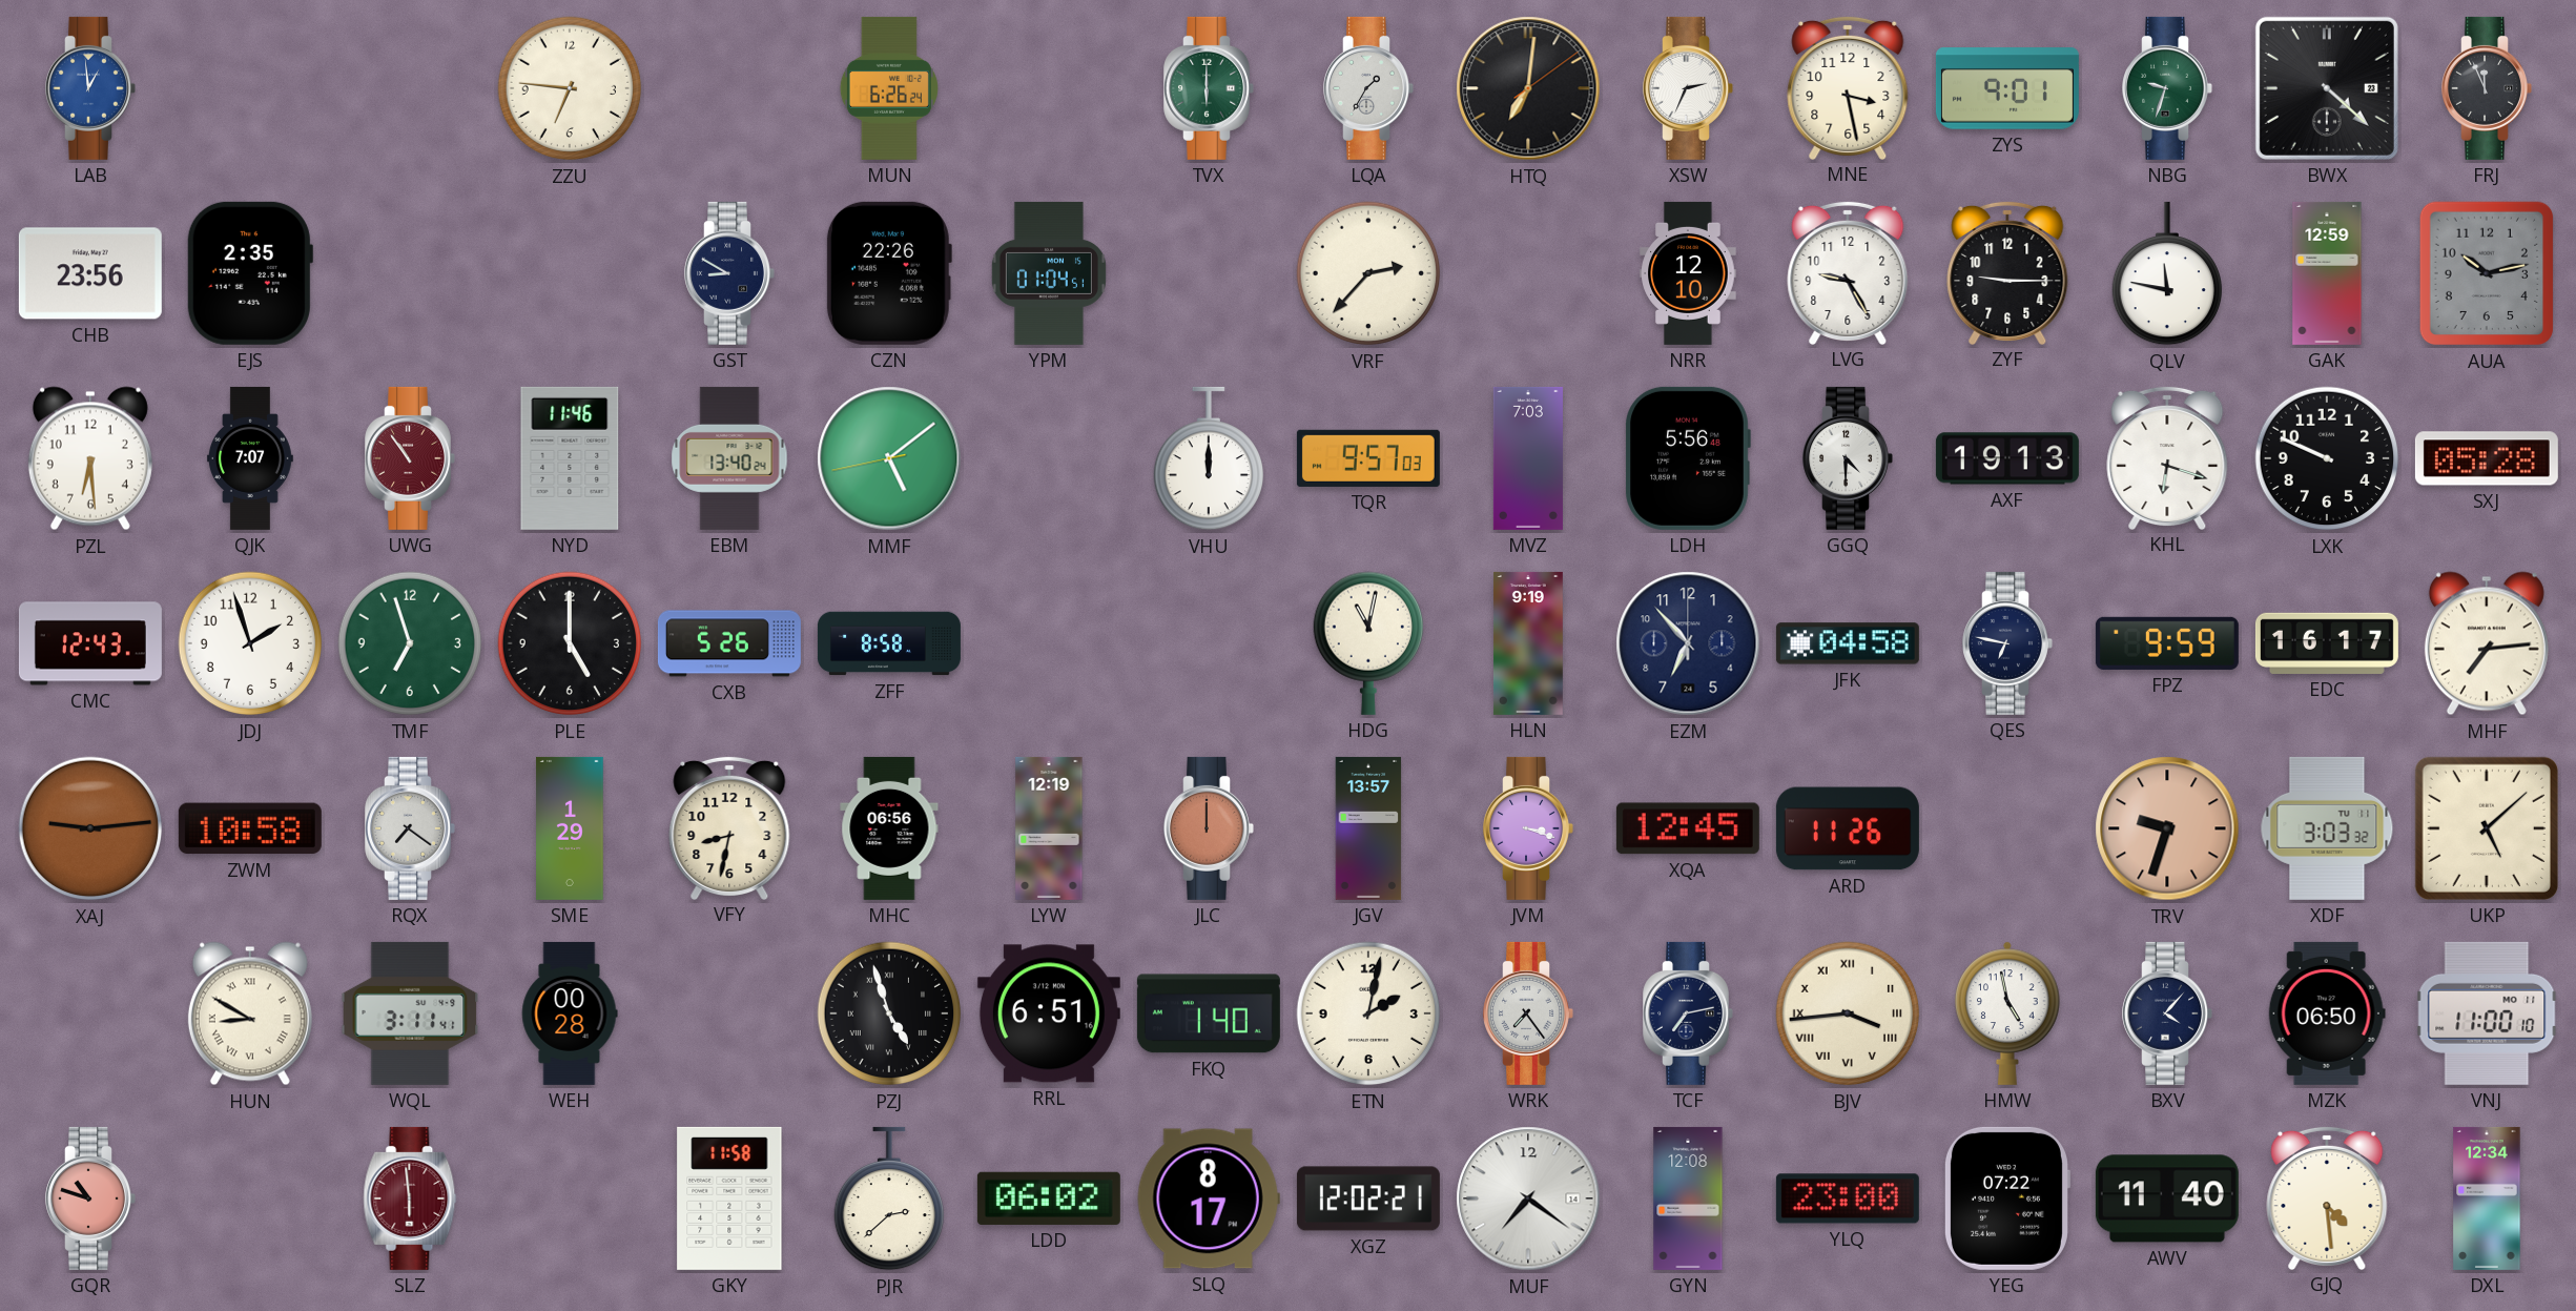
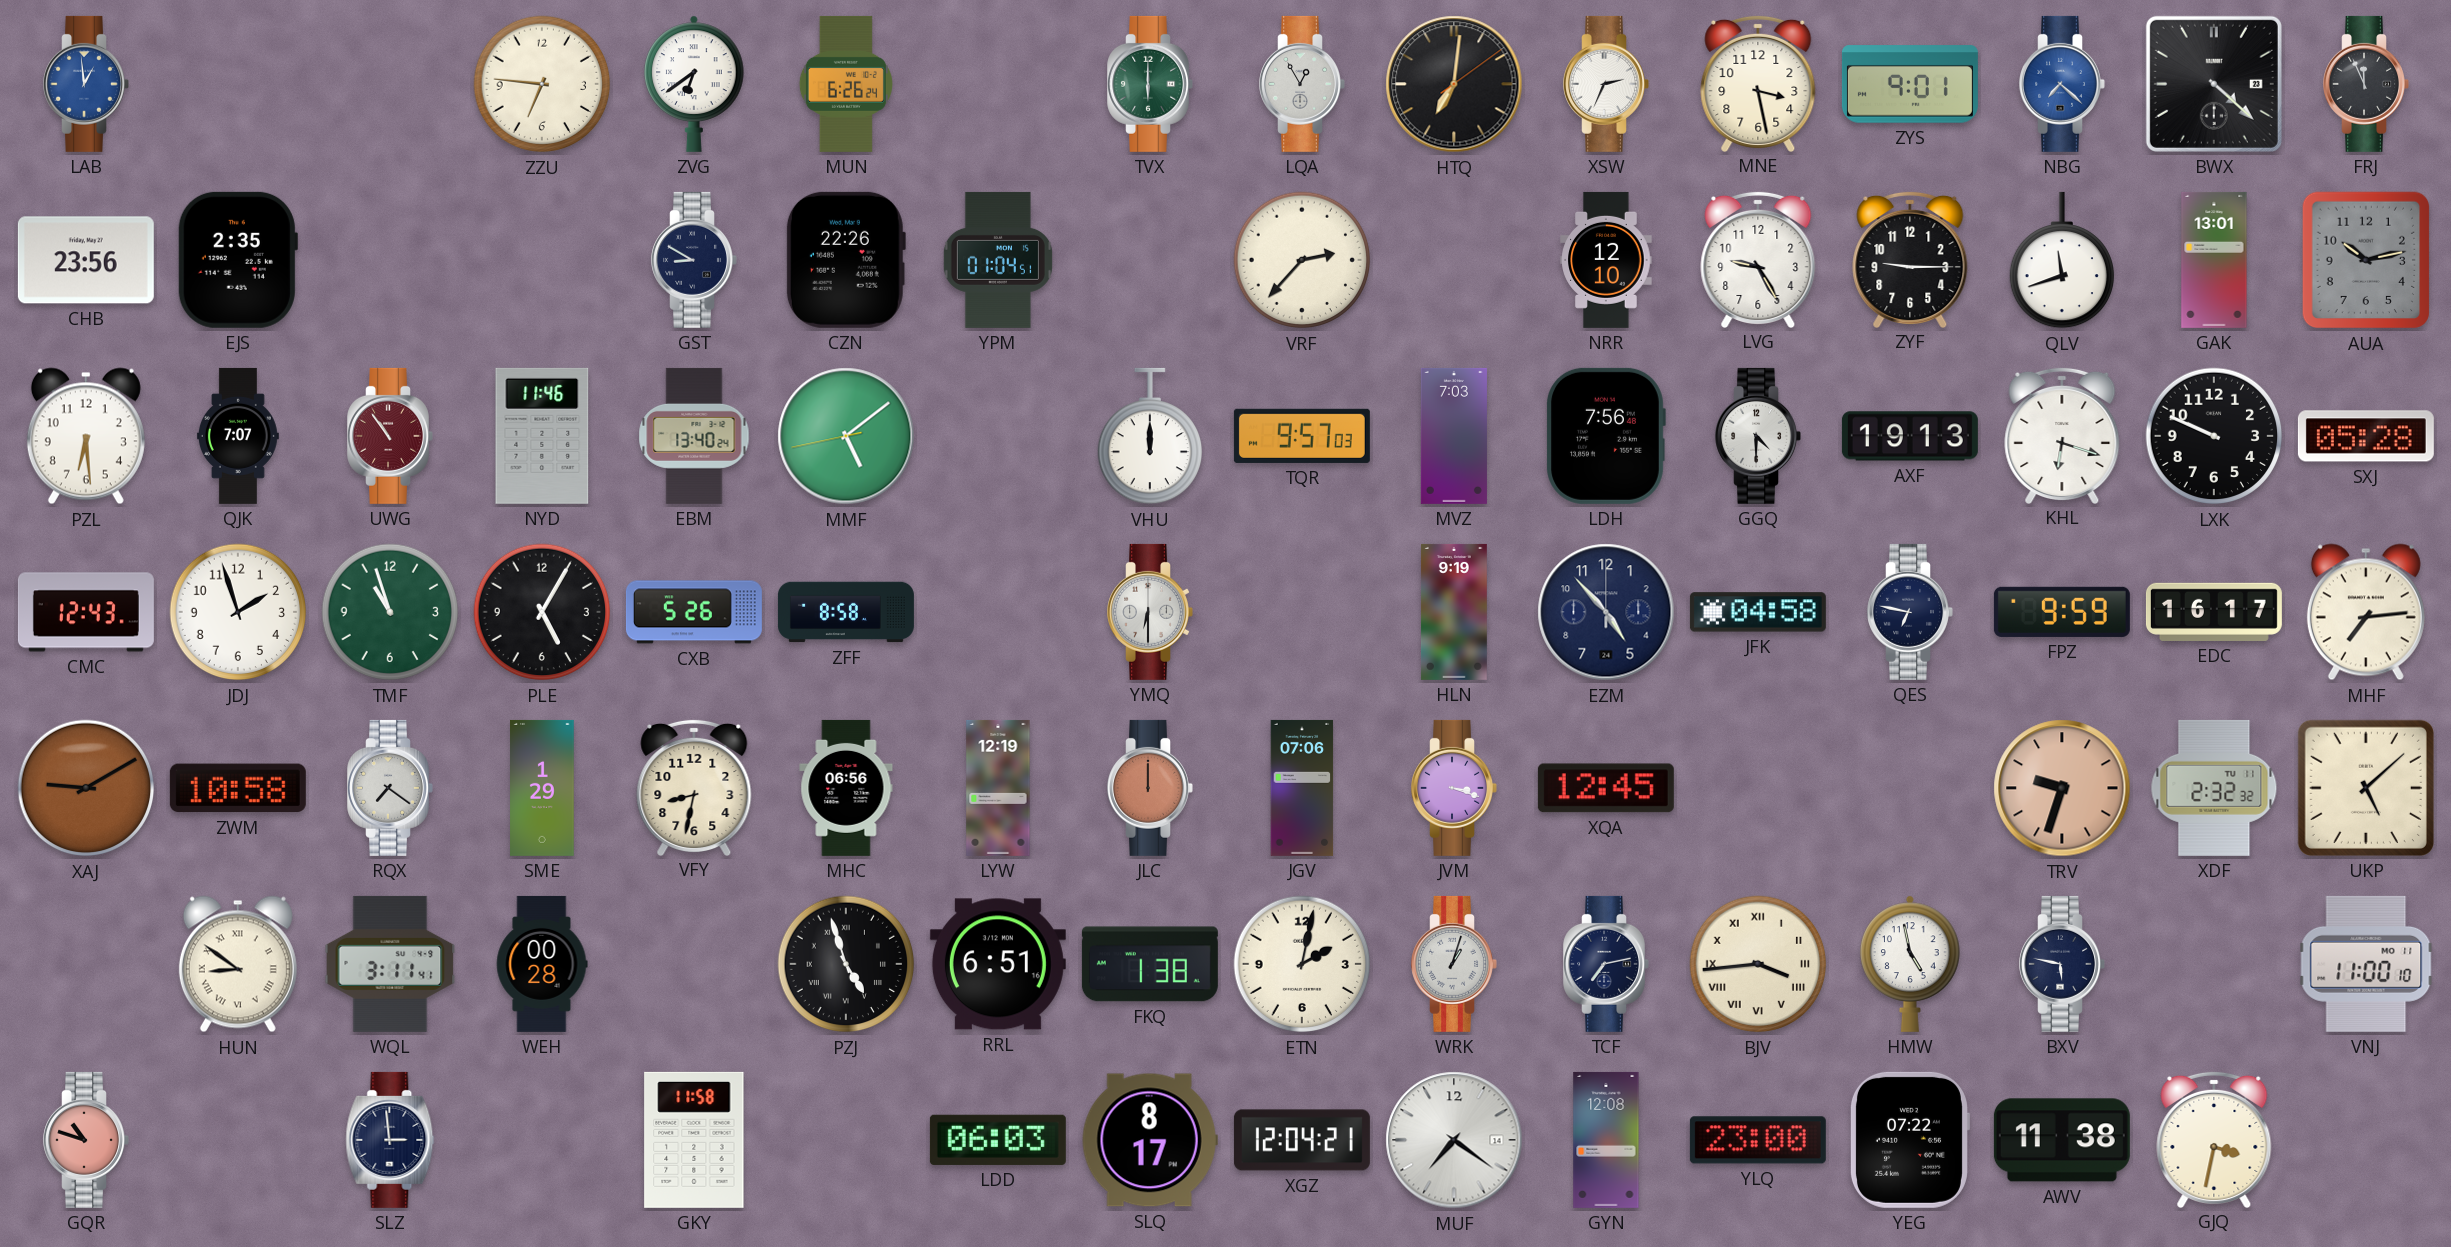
ZVG: none -> 6:39 (694, 84)
LQA: 1:35 -> 12:55 (1302, 84)
NBG: 9:33 -> 7:22 (2062, 84)
NBG dial: green -> blue (2062, 84)
QLV: 11:47 -> 11:42 (2061, 260)
GAK: 12:59 -> 13:01 (2214, 260)
LDH: 5:56 -> 7:56 (1606, 436)
TMF: 6:57 -> 10:57 (390, 612)
PLE: 5:00 -> 5:05 (542, 612)
YMQ: none -> 6:30 (1150, 612)
HDG: 11:02 -> none (1367, 643)
EZM: 6:53 -> 4:53 (1606, 612)
XAJ: 9:14 -> 9:10 (86, 788)
JGV: 13:57 -> 07:06 (1302, 788)
ARD: 11:26 -> none (1848, 828)
XDF: 3:03 -> 2:32 (2214, 788)
HUN: 8:50 -> 8:51 (238, 964)
FKQ: 1:40 -> 1:38 (1150, 964)
WRK: 7:24 -> 1:03 (1454, 964)
BXV: 4:07 -> 5:47 (2062, 964)
MZK: 06:50 -> none (2327, 1013)
SLZ: 5:59 -> 2:59 (390, 1140)
SLZ dial: burgundy -> navy (390, 1140)
PJR: 2:38 -> none (888, 1199)
LDD: 06:02 -> 06:03 (998, 1140)
XGZ: 12:02 -> 12:04 (1302, 1140)
AWV: 11:40 -> 11:38 (2062, 1140)
GJQ: 4:29 -> 3:32 (2214, 1139)
DXL: 12:34 -> none (2487, 1199)
